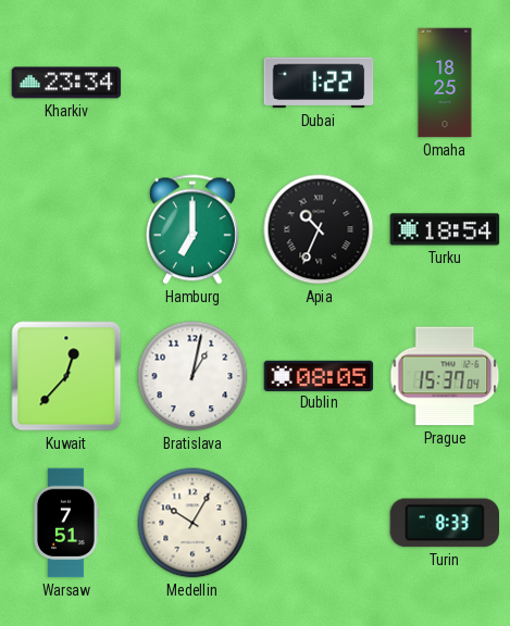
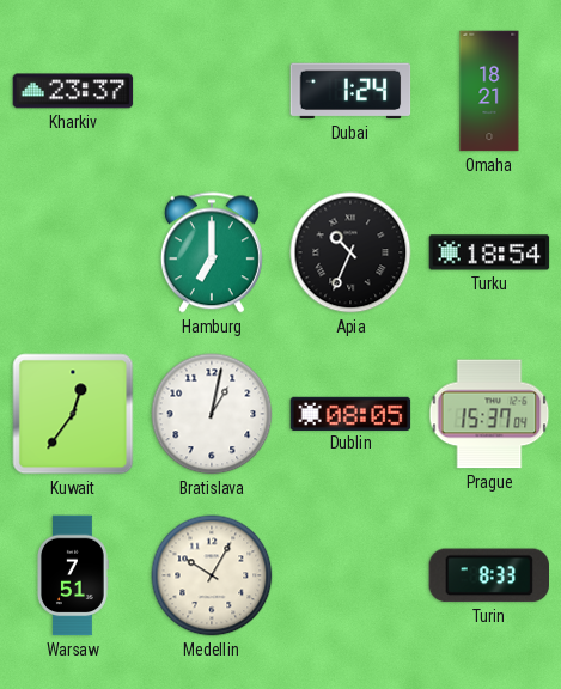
Kharkiv: 23:34 -> 23:37 (73, 91)
Dubai: 1:22 -> 1:24 (350, 91)
Omaha: 18:25 -> 18:21 (489, 91)
Kuwait: 12:37 -> 12:36 (73, 414)
